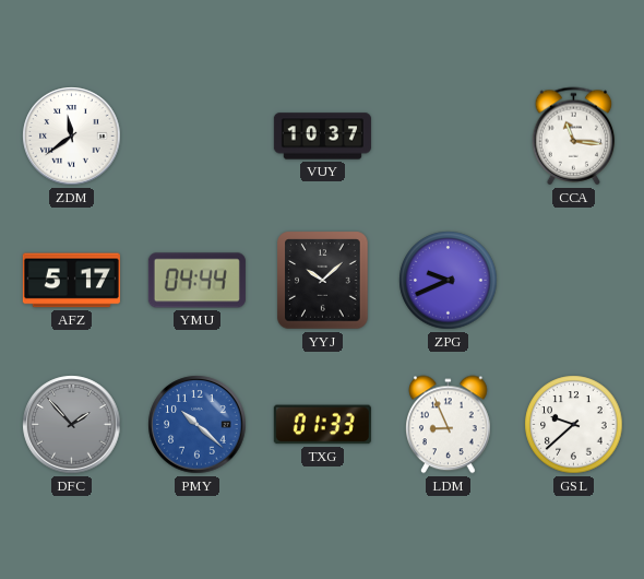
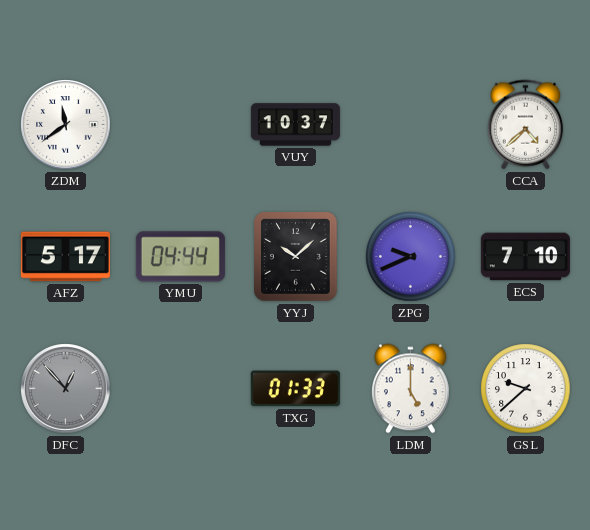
CCA: 11:16 -> 4:38 (526, 125)
ECS: none -> 7:10 (525, 257)
DFC: 1:53 -> 12:53 (66, 389)
PMY: 10:22 -> none (198, 425)
LDM: 8:56 -> 5:00 (411, 389)
